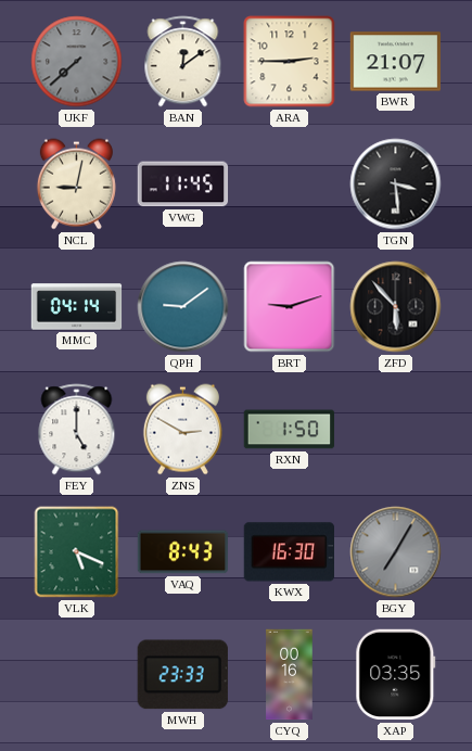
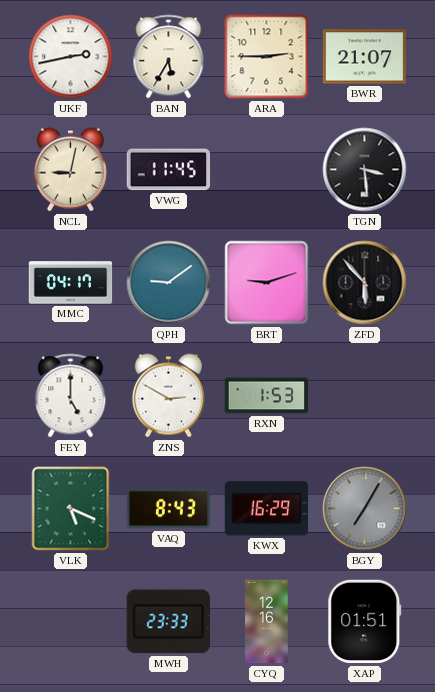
UKF: 7:38 -> 2:43 (71, 57)
UKF dial: grey -> white (71, 57)
BAN: 12:09 -> 5:35 (169, 57)
MMC: 04:14 -> 04:17 (71, 283)
RXN: 1:50 -> 1:53 (267, 396)
KWX: 16:30 -> 16:29 (266, 509)
CYQ: 00:16 -> 12:16 (267, 622)
XAP: 03:35 -> 01:51 (365, 622)
